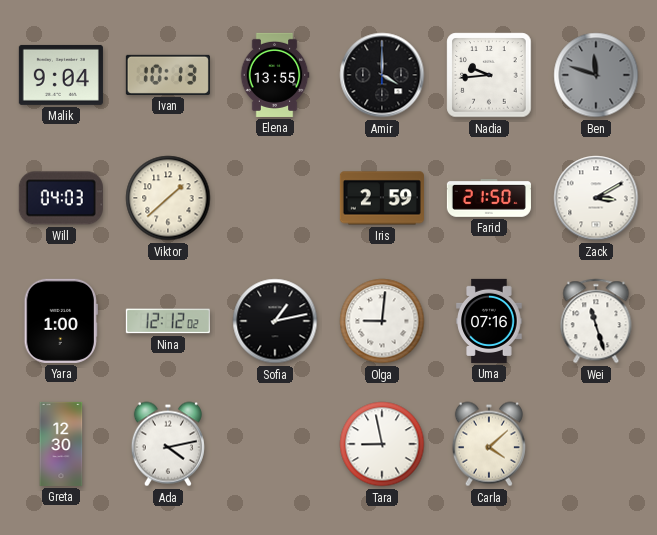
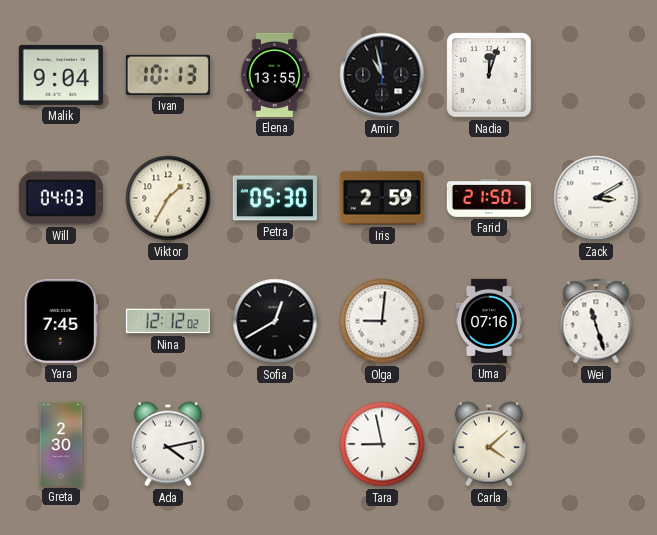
Amir: 4:00 -> 10:58 (382, 75)
Nadia: 9:44 -> 12:03 (489, 75)
Ben: 11:48 -> none (596, 75)
Viktor: 1:38 -> 1:35 (168, 198)
Petra: none -> 05:30 (275, 198)
Yara: 1:00 -> 7:45 (61, 321)
Sofia: 1:13 -> 12:40 (275, 321)
Greta: 12:30 -> 2:30 (61, 444)
